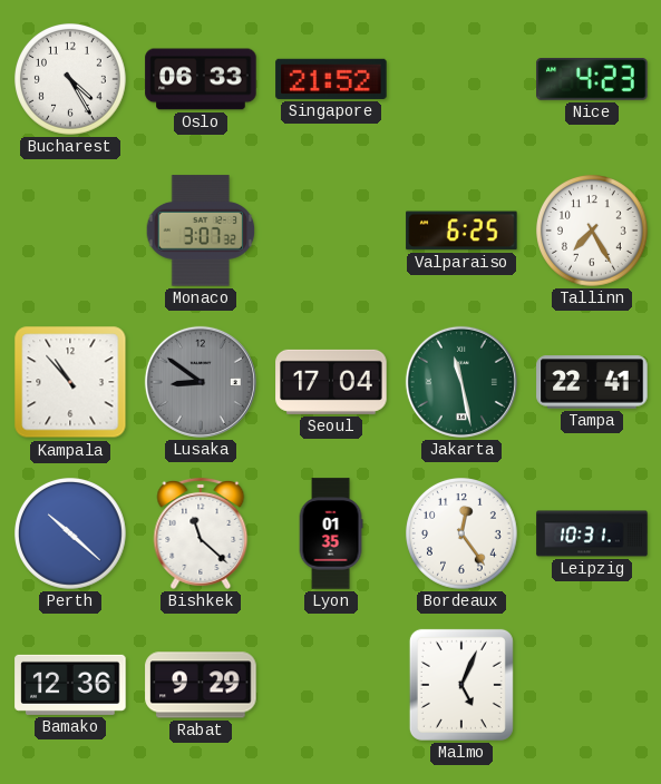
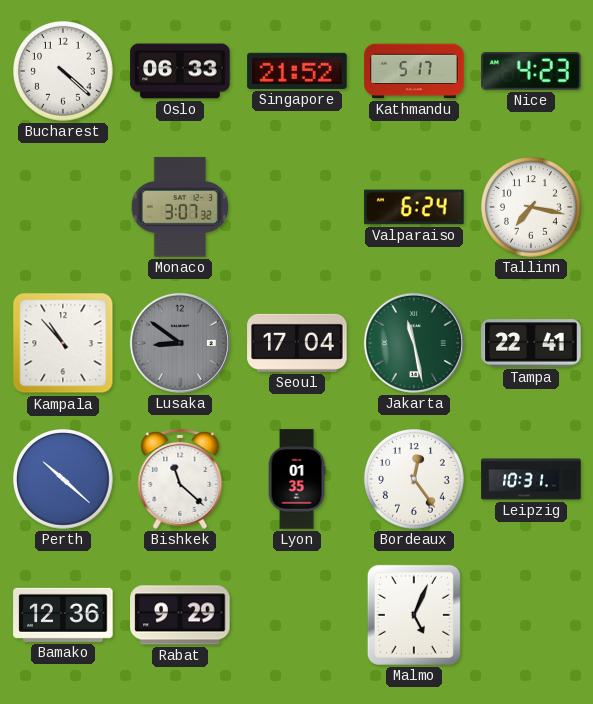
Bucharest: 4:25 -> 4:22 (64, 72)
Kathmandu: none -> 5:17 (414, 71)
Valparaiso: 6:25 -> 6:24 (414, 207)
Tallinn: 7:25 -> 7:17 (532, 208)
